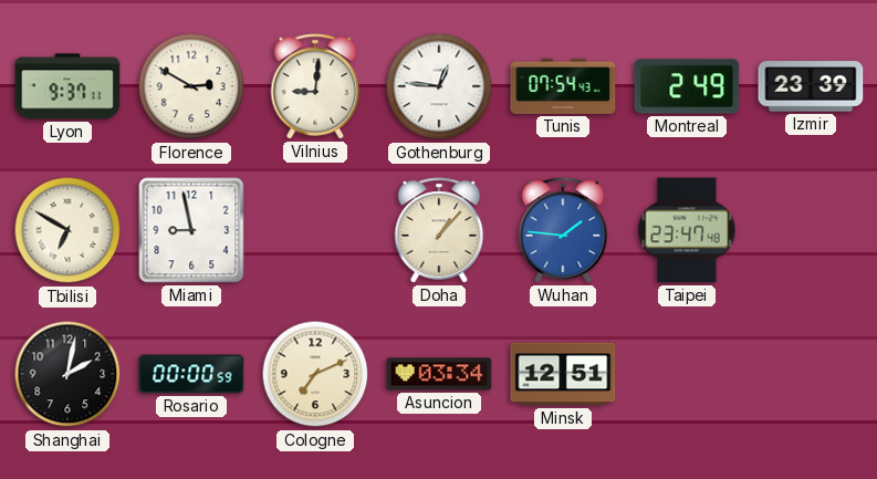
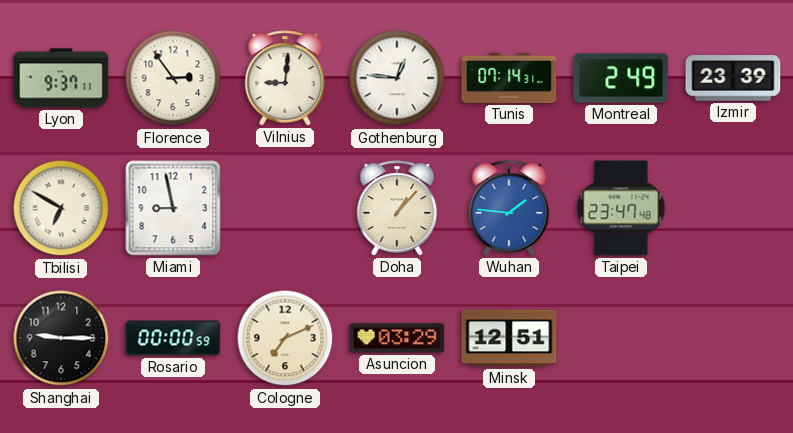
Florence: 2:50 -> 2:54 (173, 78)
Tunis: 07:54 -> 07:14 (509, 78)
Shanghai: 2:02 -> 9:15 (61, 338)
Asuncion: 03:34 -> 03:29 (397, 338)
